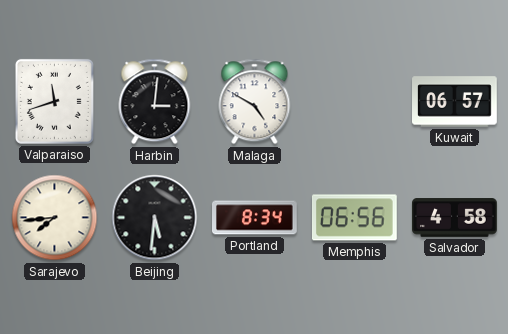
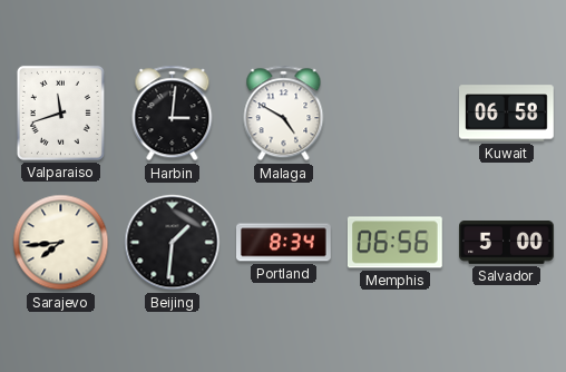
Kuwait: 06:57 -> 06:58 (507, 114)
Beijing: 5:31 -> 1:31 (173, 243)
Salvador: 4:58 -> 5:00 (507, 243)
